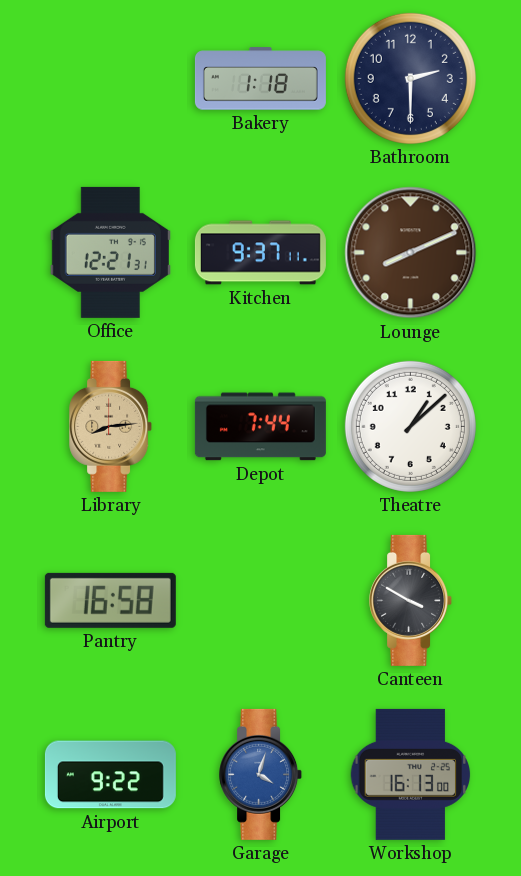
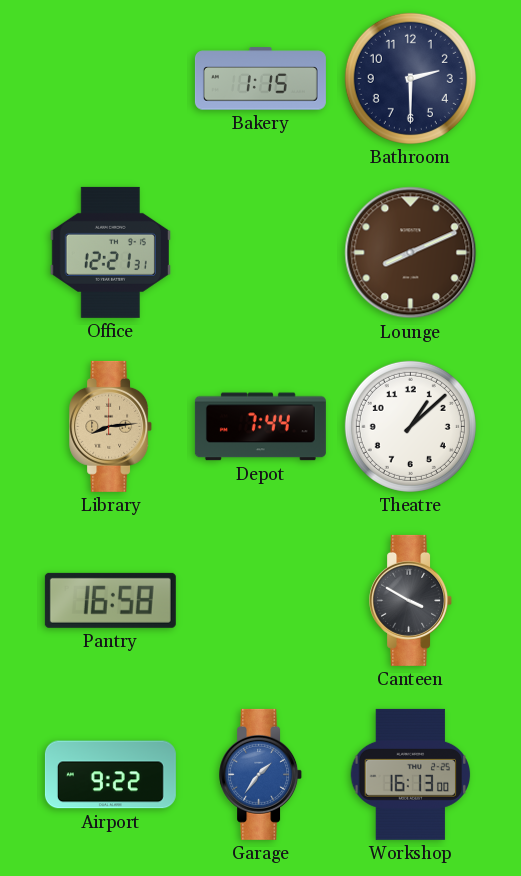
Bakery: 1:18 -> 1:15 (260, 79)
Kitchen: 9:37 -> none (260, 253)
Garage: 4:03 -> 1:36 (261, 774)
